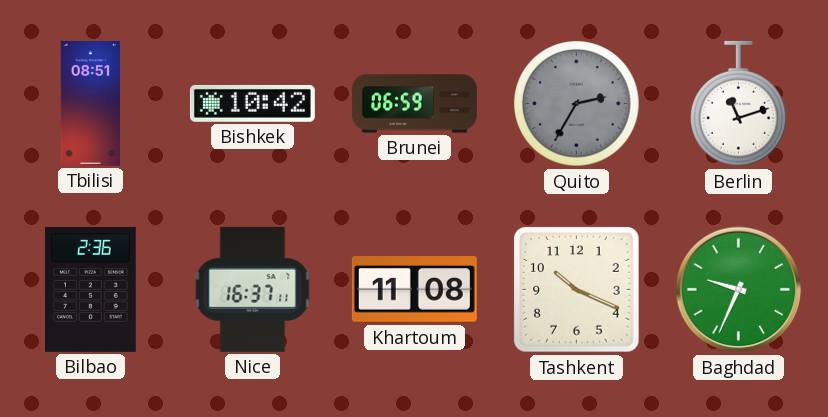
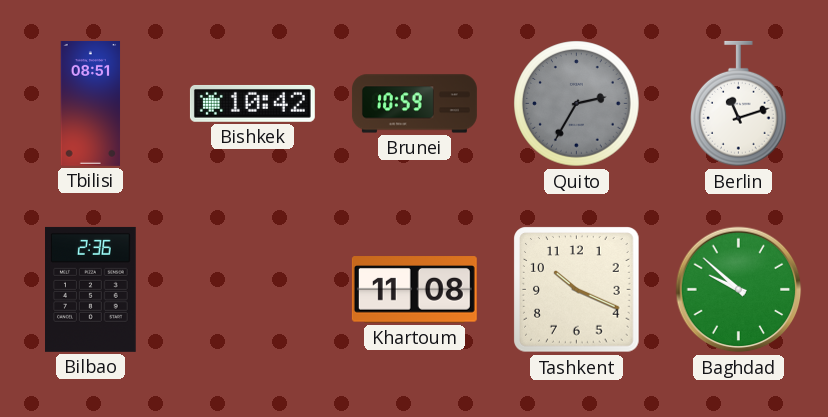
Brunei: 06:59 -> 10:59 (414, 104)
Nice: 16:37 -> none (253, 289)
Baghdad: 9:34 -> 9:52 (739, 290)
